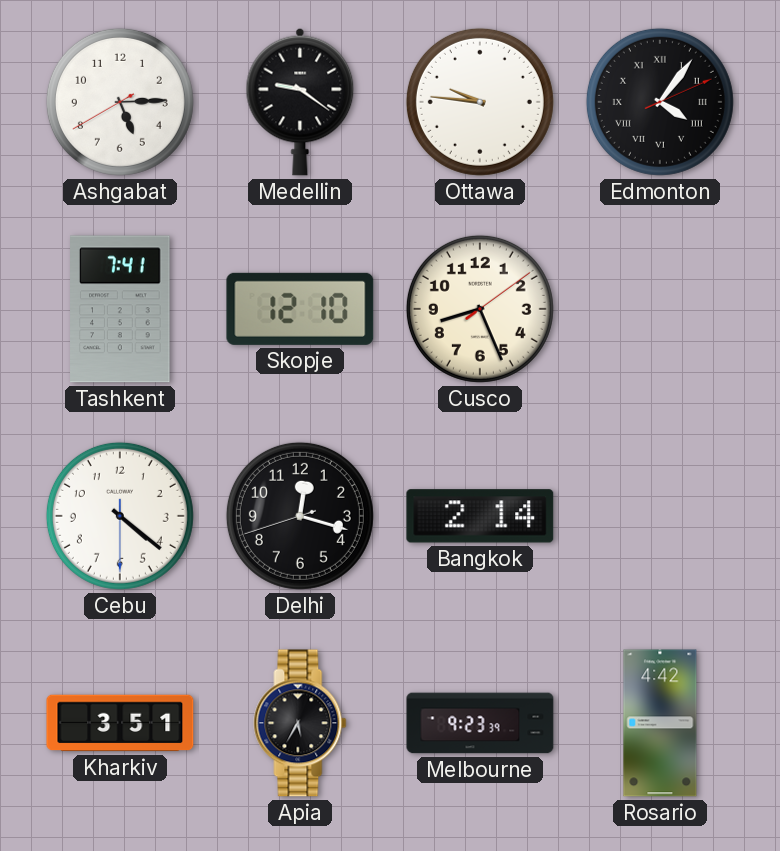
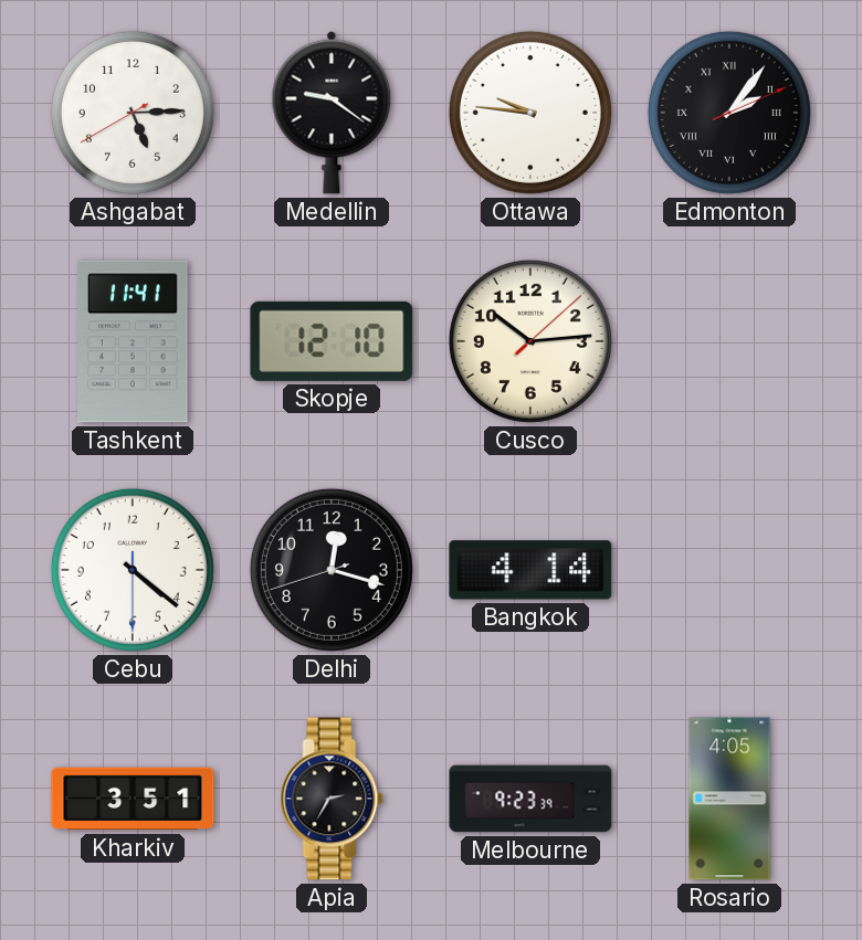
Edmonton: 4:06 -> 2:06 (729, 113)
Tashkent: 7:41 -> 11:41 (133, 341)
Cusco: 8:26 -> 10:14 (530, 341)
Bangkok: 2:14 -> 4:14 (530, 570)
Apia: 5:35 -> 2:35 (332, 799)
Rosario: 4:42 -> 4:05 (729, 799)
